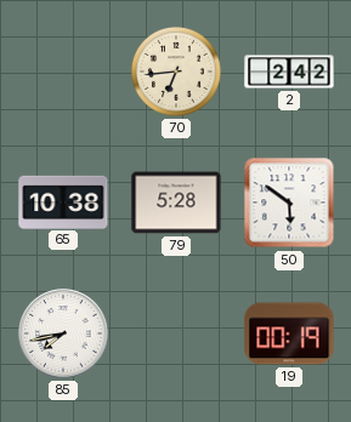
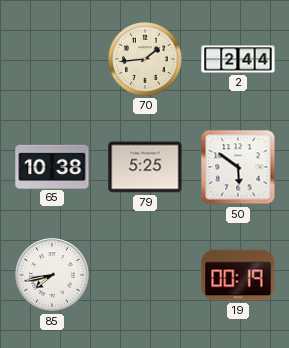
70: 6:44 -> 1:44 (145, 59)
2: 2:42 -> 2:44 (238, 59)
79: 5:28 -> 5:25 (145, 167)
